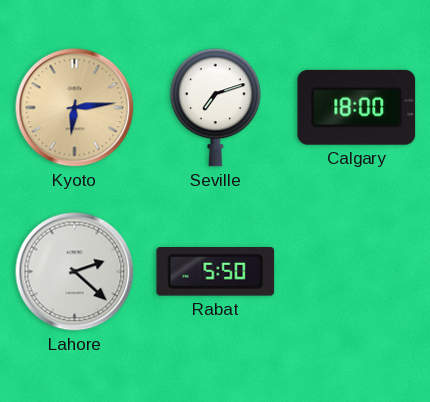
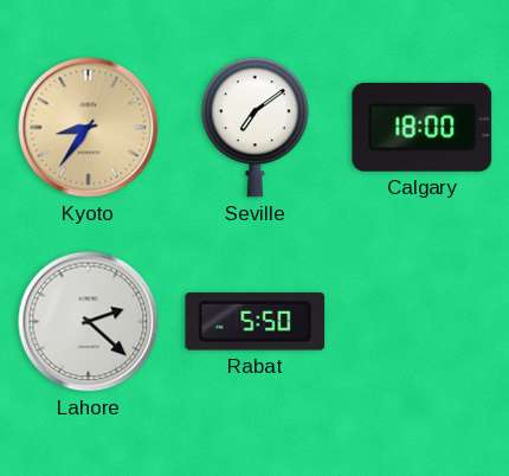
Kyoto: 6:14 -> 8:36 (89, 128)
Seville: 7:12 -> 7:09 (254, 128)
